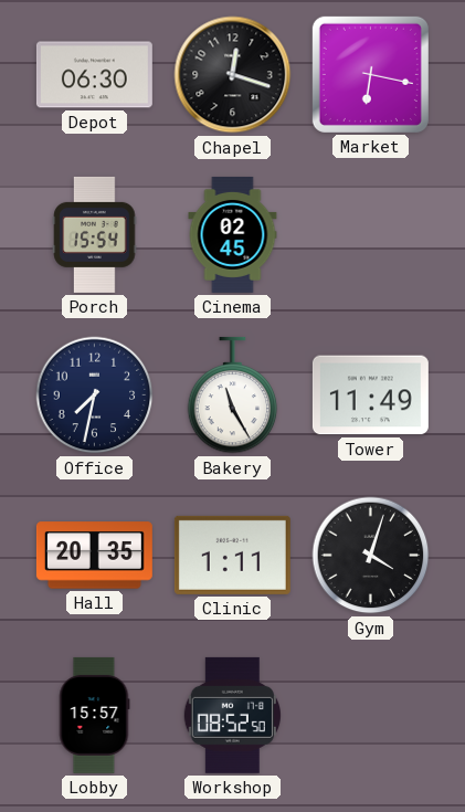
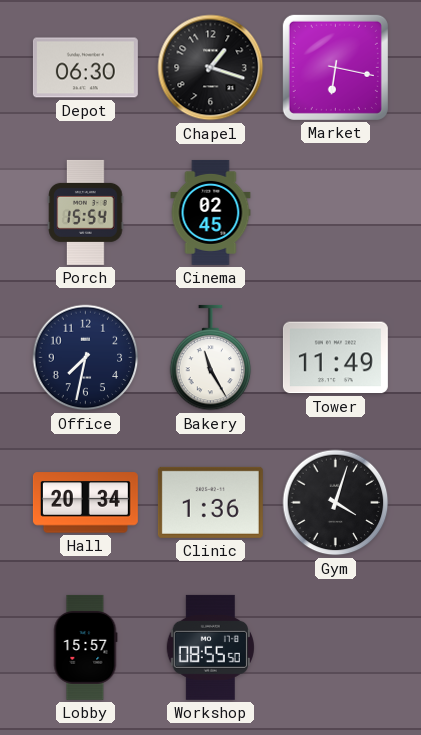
Chapel: 12:18 -> 1:18 (211, 68)
Hall: 20:35 -> 20:34 (85, 503)
Clinic: 1:11 -> 1:36 (210, 502)
Workshop: 08:52 -> 08:55 (210, 647)
